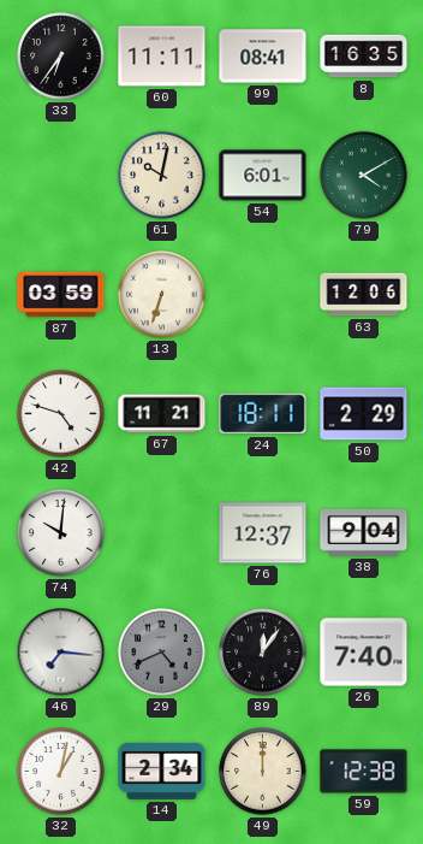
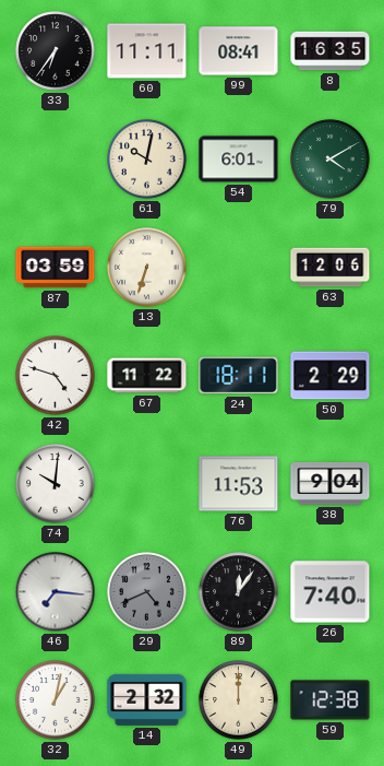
67: 11:21 -> 11:22 (147, 376)
76: 12:37 -> 11:53 (239, 484)
14: 2:34 -> 2:32 (147, 699)
